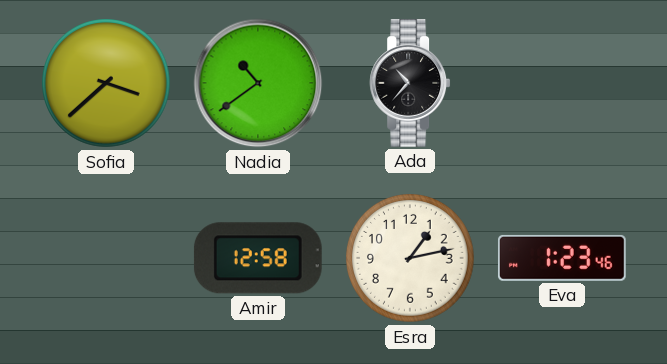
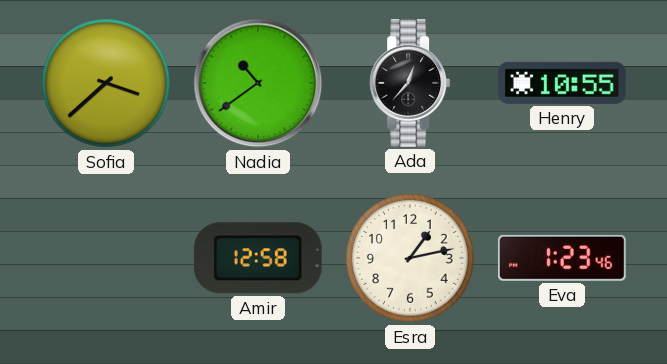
Ada: 10:37 -> 12:37 (410, 84)
Henry: none -> 10:55 (563, 83)
